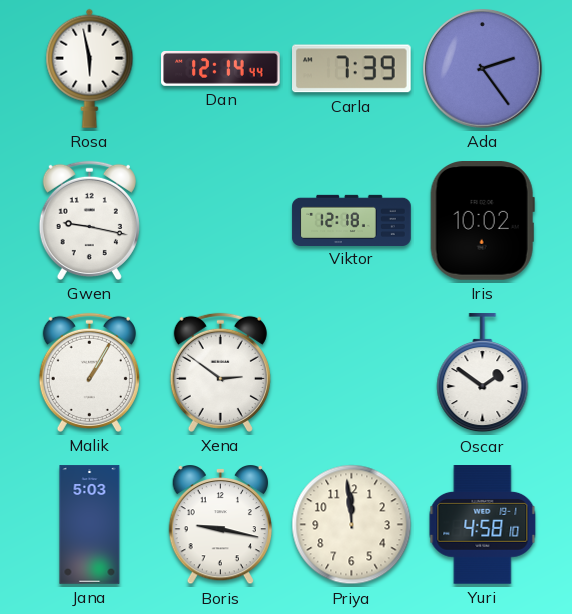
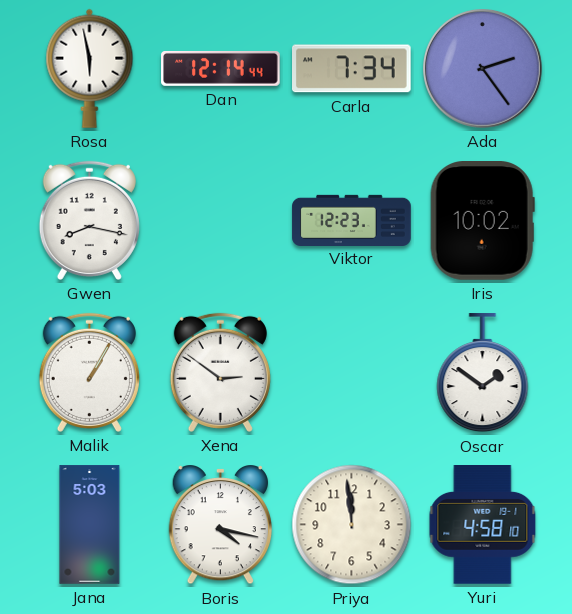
Carla: 7:39 -> 7:34 (352, 69)
Gwen: 9:17 -> 8:17 (89, 220)
Viktor: 12:18 -> 12:23 (352, 220)
Boris: 9:17 -> 4:17 (220, 526)
